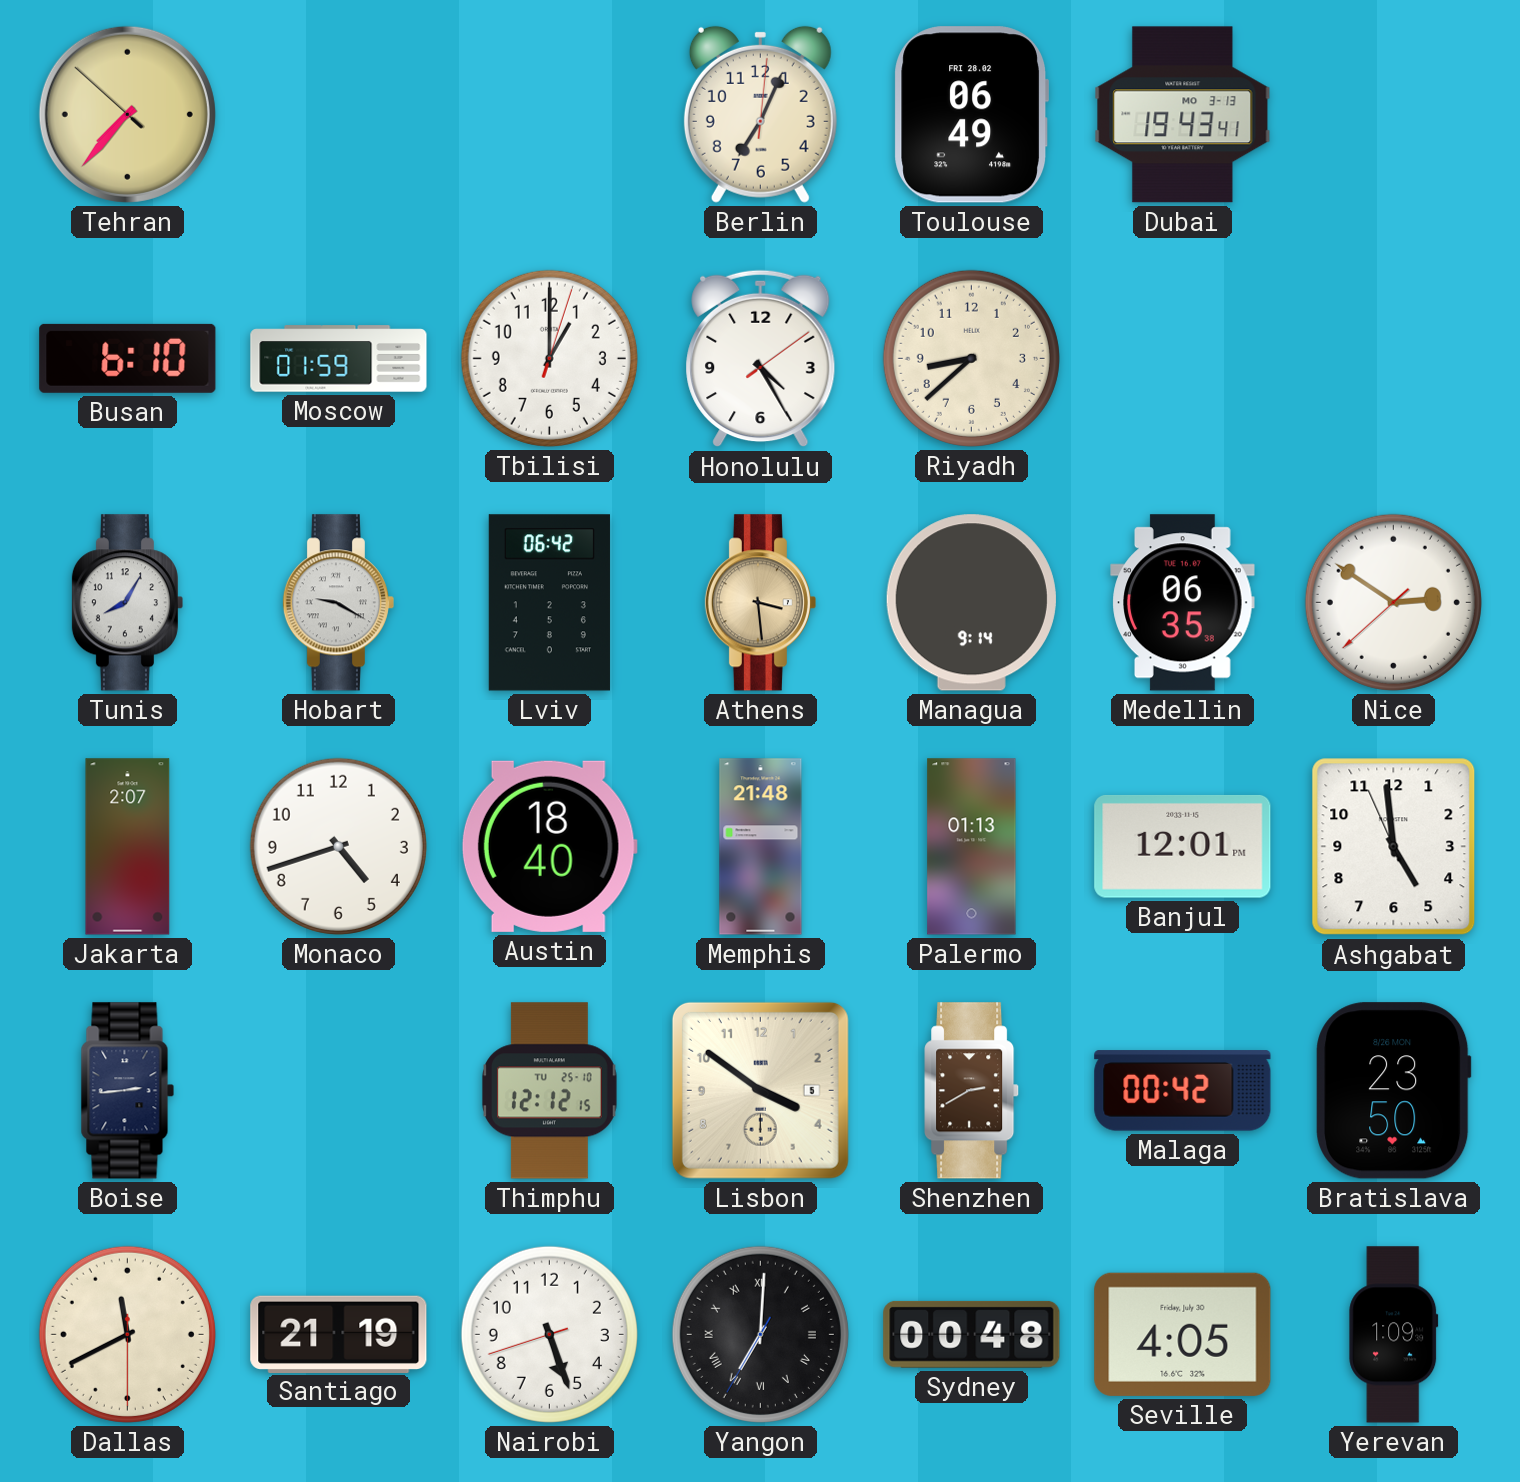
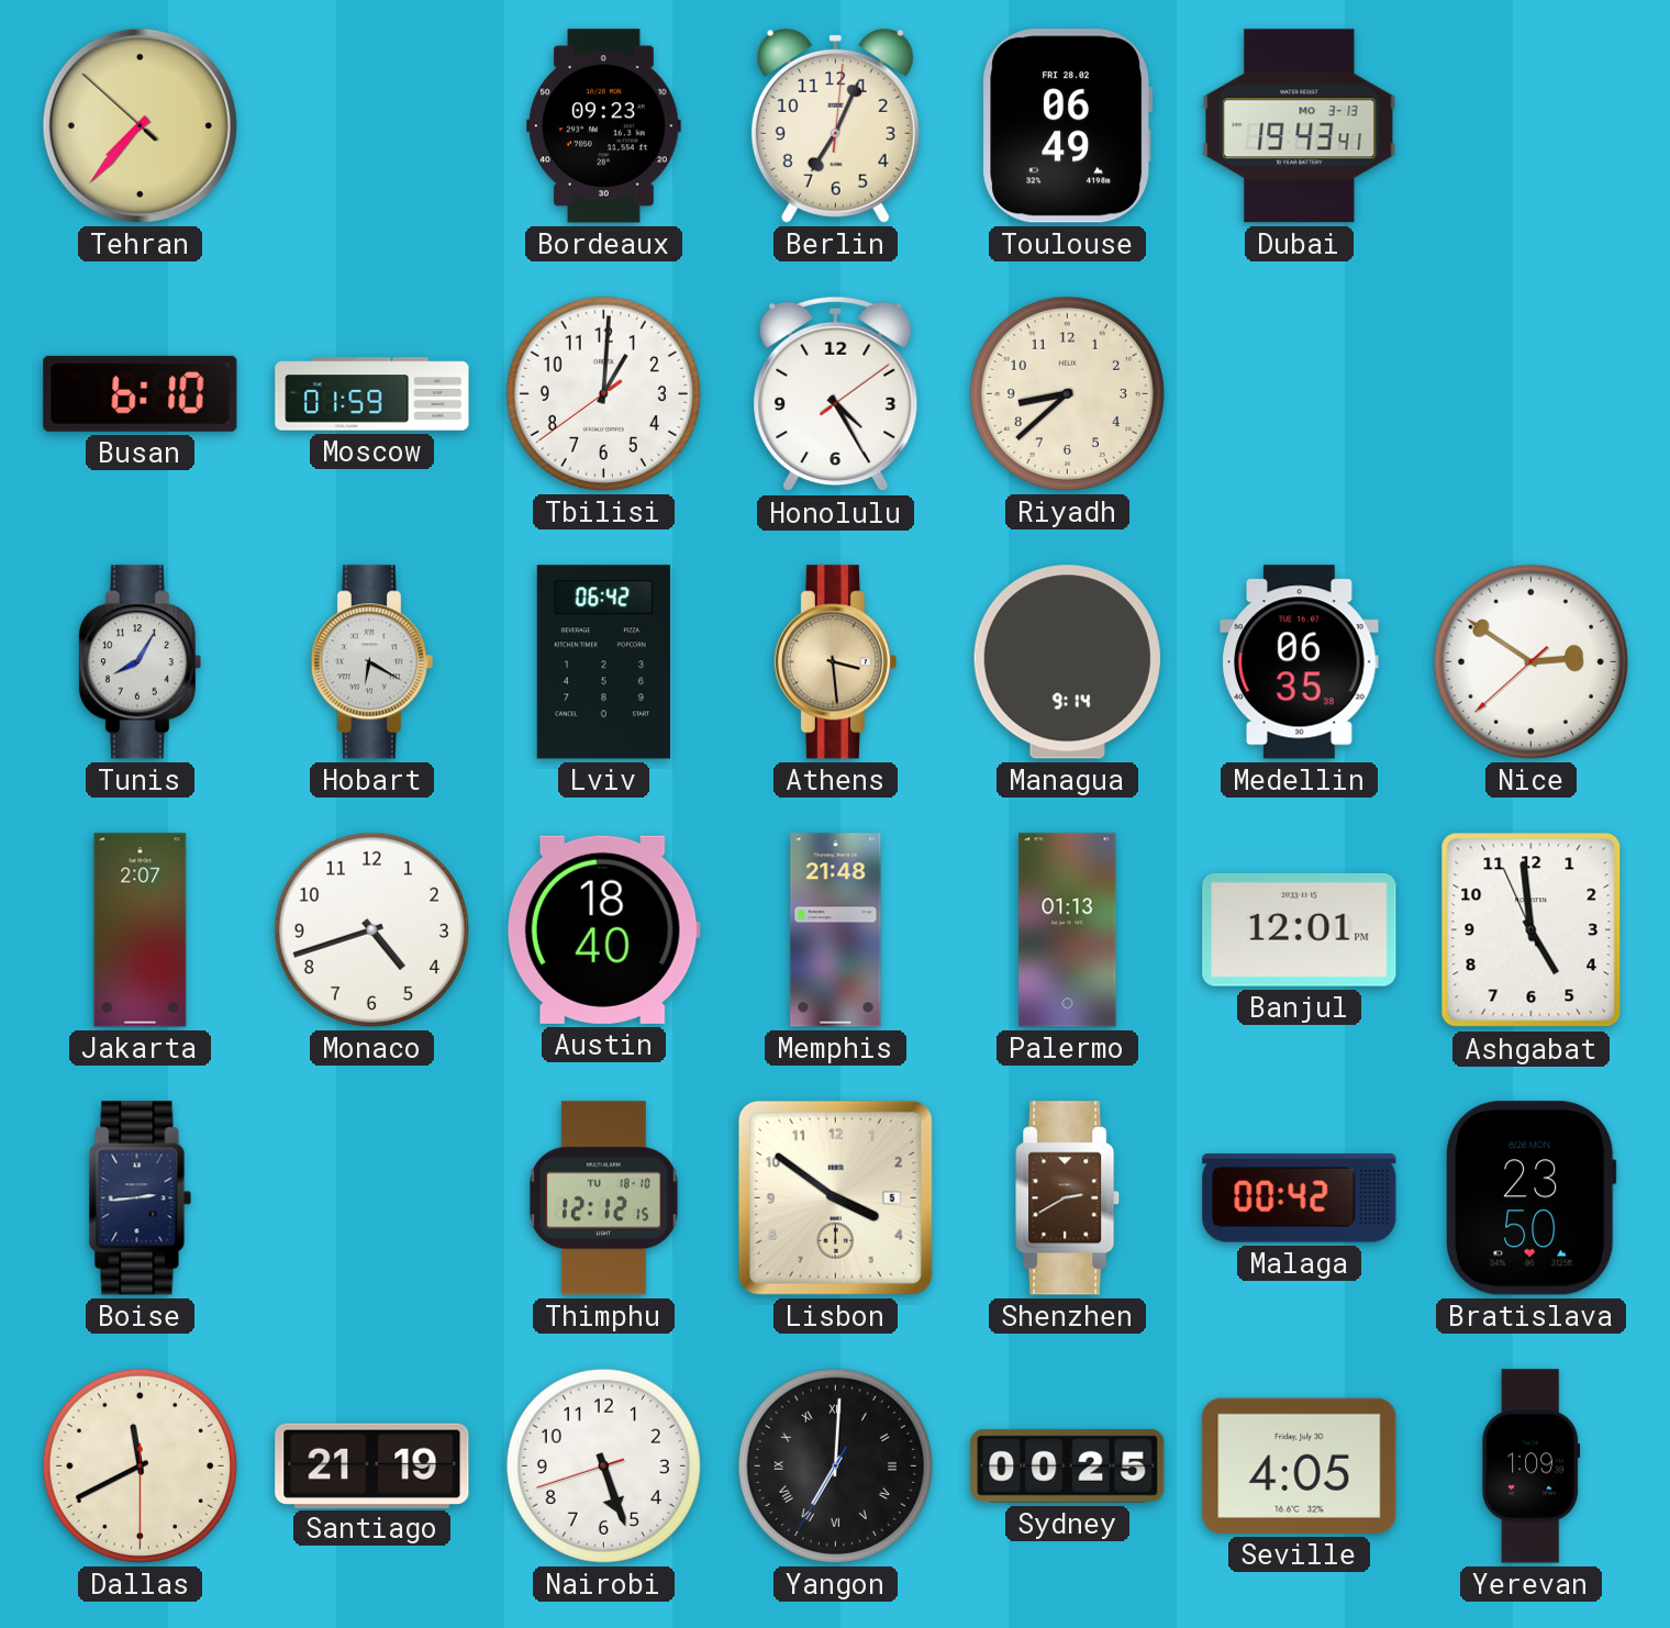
Bordeaux: none -> 09:23 (604, 126)
Tbilisi: 1:00:03 -> 1:00:39 (603, 393)
Hobart: 9:20 -> 6:20 (371, 662)
Thimphu date: TU 25-10 -> TU 18-10 (603, 1198)
Sydney: 00:48 -> 00:25 (1068, 1465)
